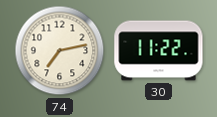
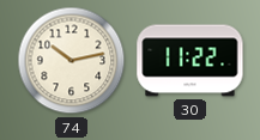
74: 7:13 -> 10:13 (72, 61)
